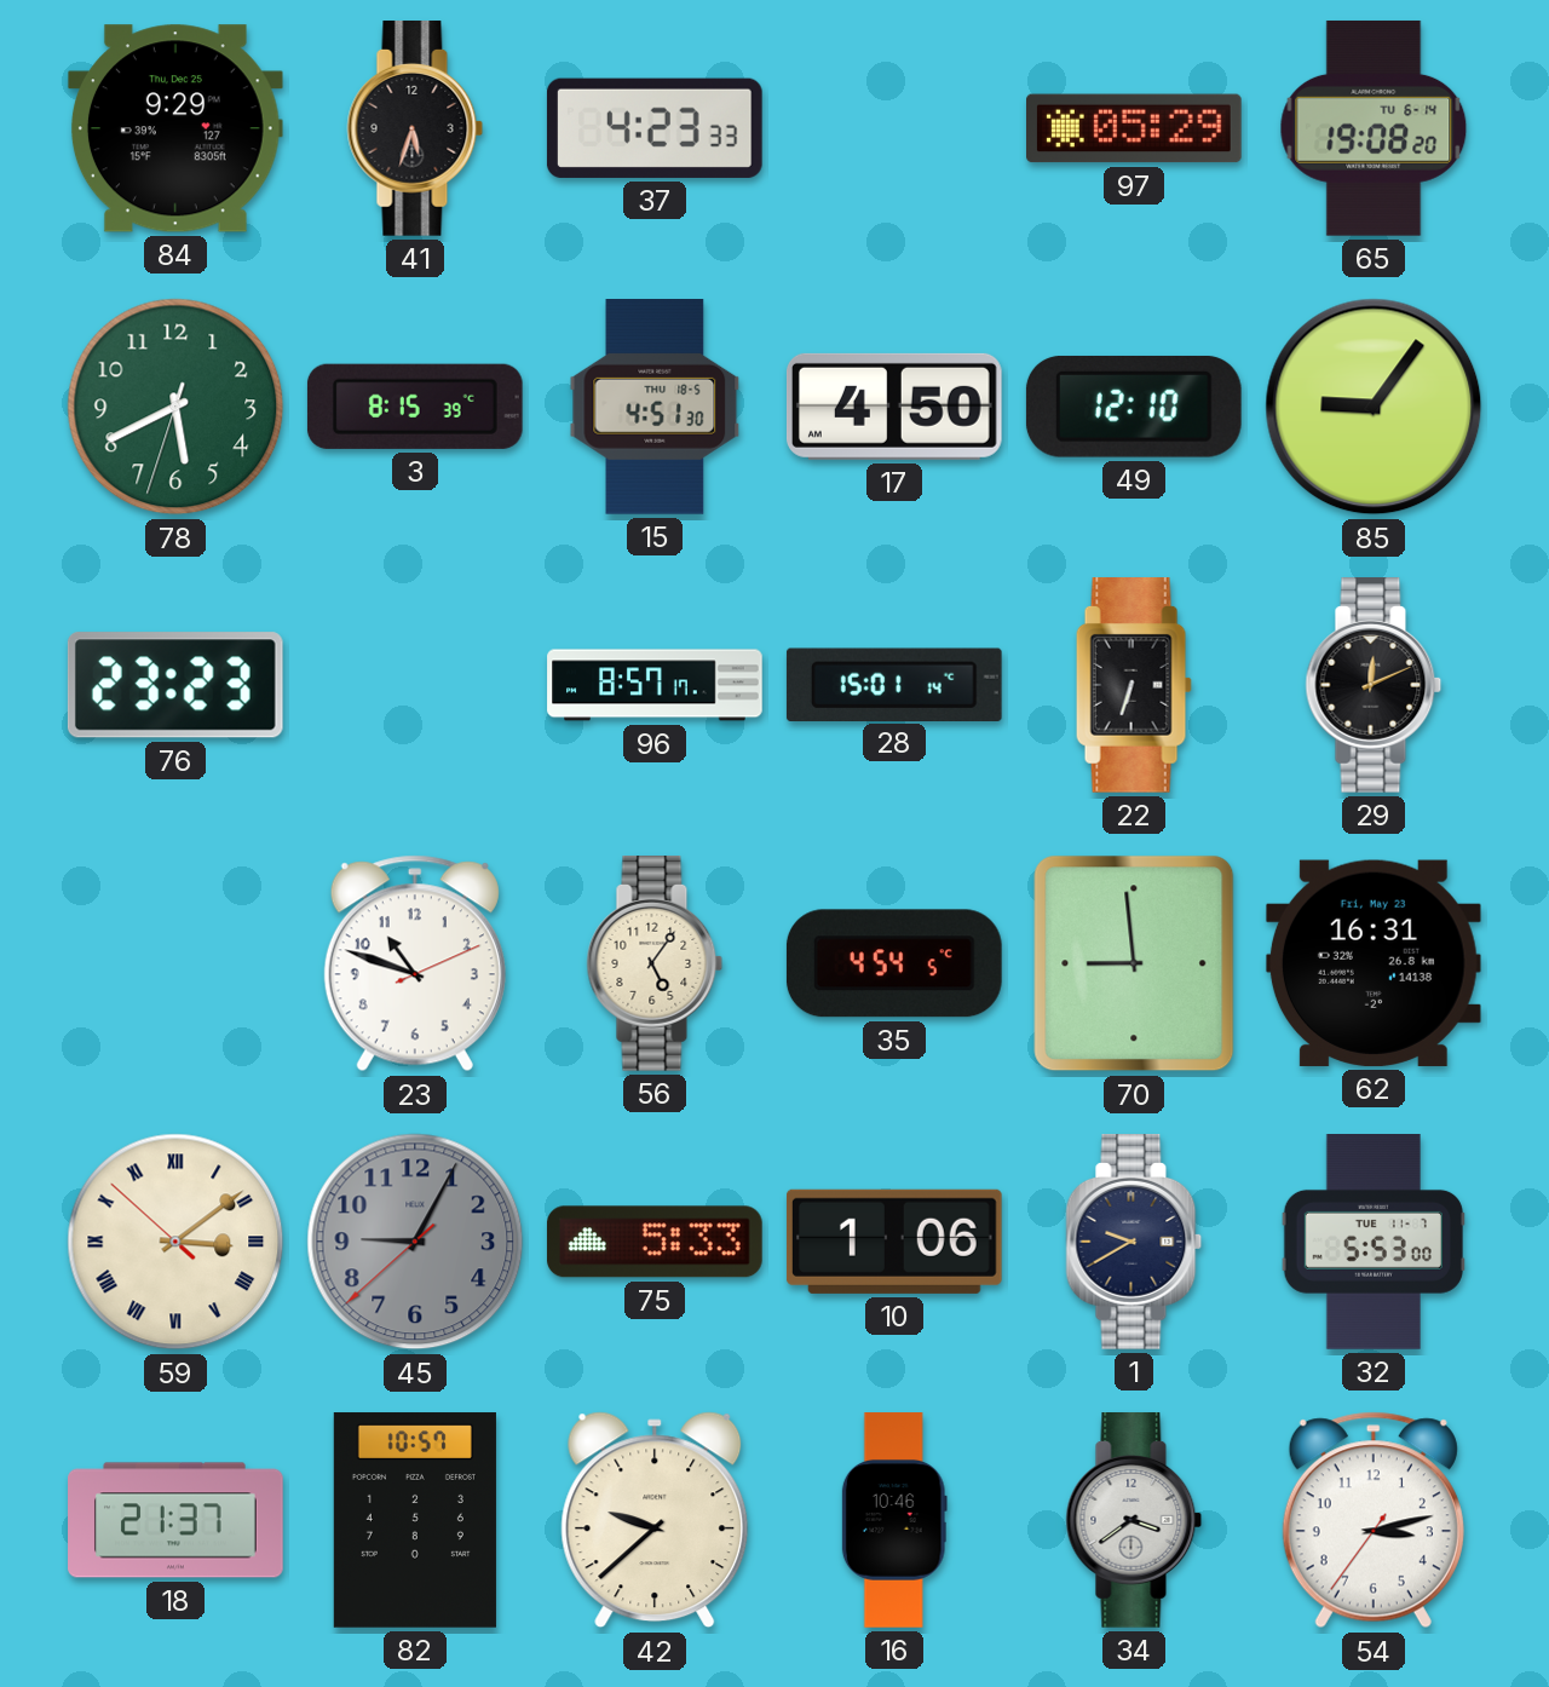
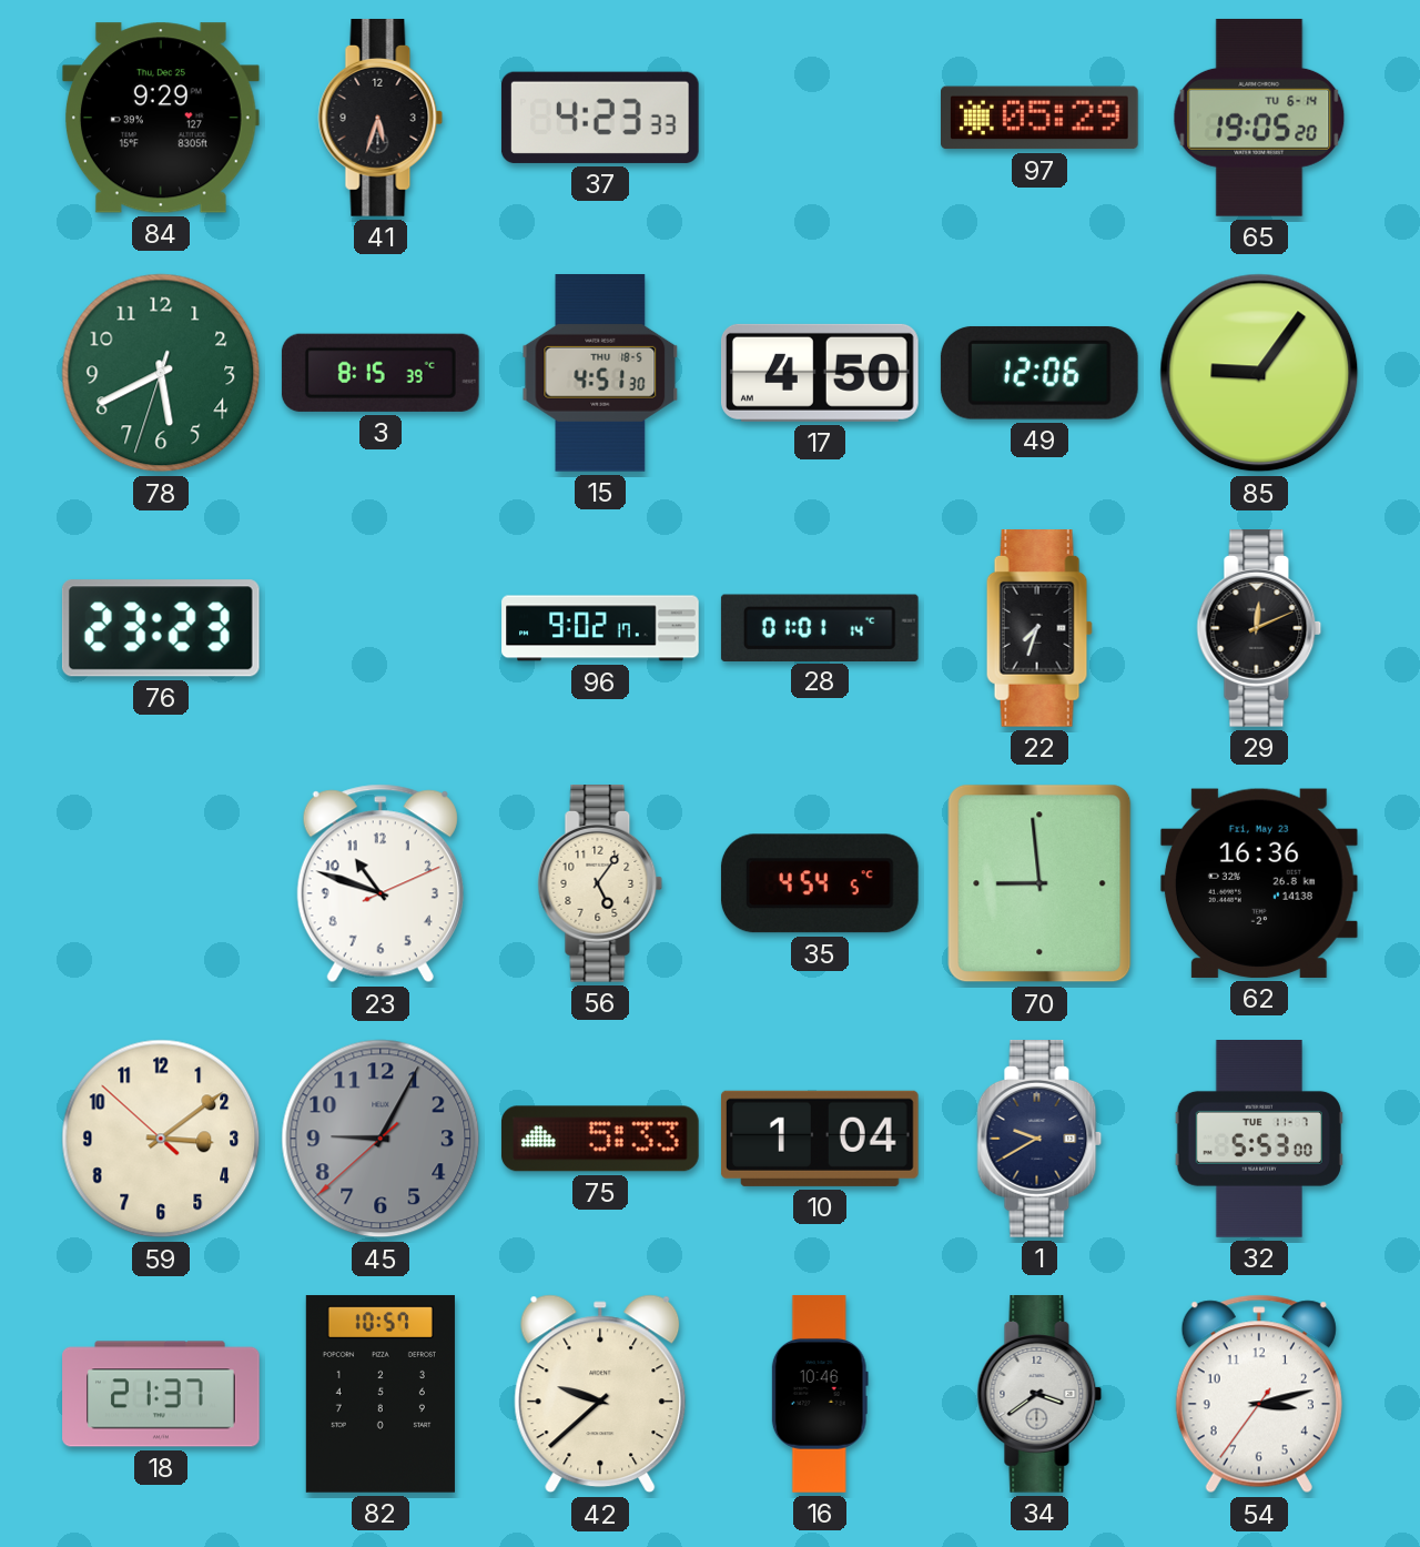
65: 19:08 -> 19:05 (1259, 118)
49: 12:10 -> 12:06 (1039, 373)
96: 8:57 -> 9:02 (600, 628)
28: 15:01 -> 01:01 (820, 627)
22: 6:33 -> 7:33 (1039, 629)
62: 16:31 -> 16:36 (1259, 883)
59 numerals: Roman -> Arabic (161, 1139)
10: 1:06 -> 1:04 (820, 1139)
